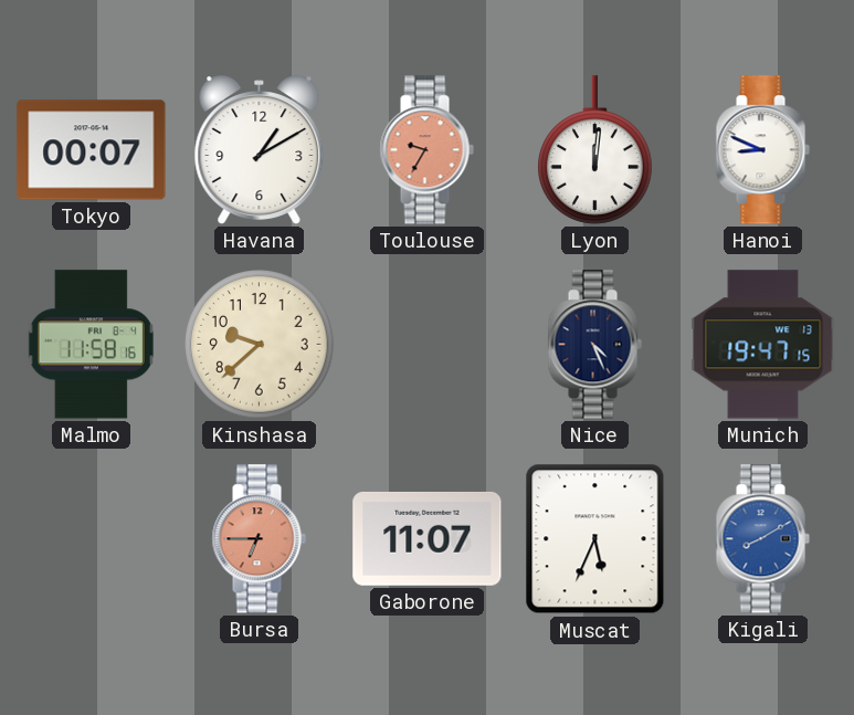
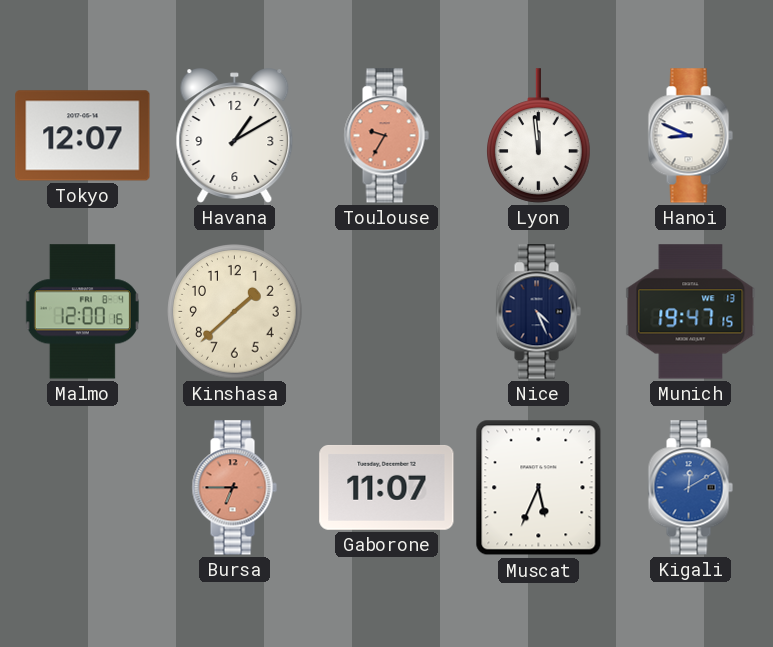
Tokyo: 00:07 -> 12:07 (83, 136)
Lyon: 12:01 -> 11:59 (539, 136)
Malmo: 11:58 -> 12:00 (82, 312)
Kinshasa: 9:38 -> 1:38 (235, 312)
Kigali: 8:10 -> 12:10 (690, 488)
